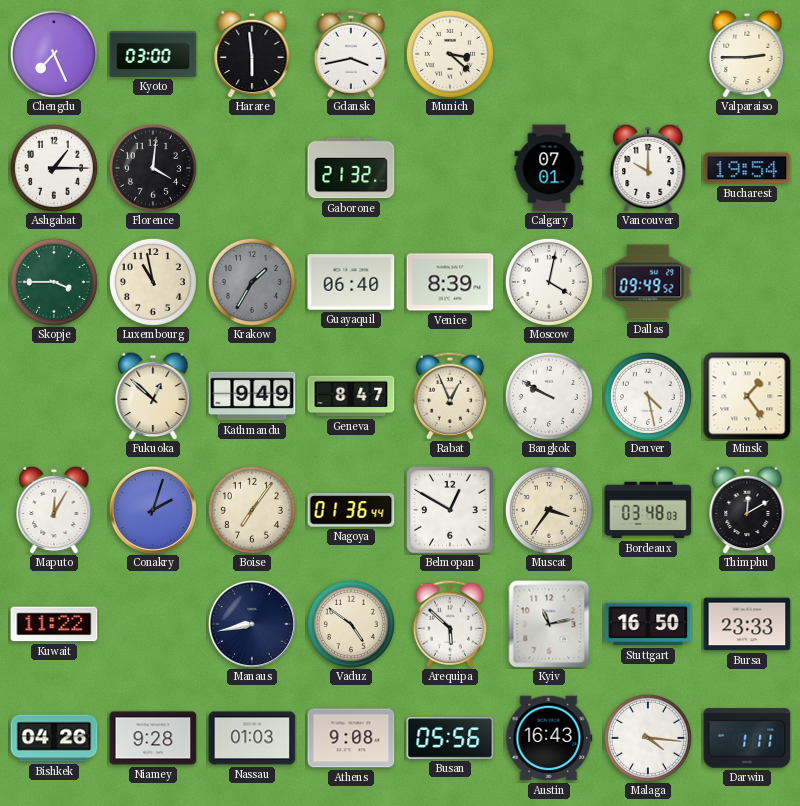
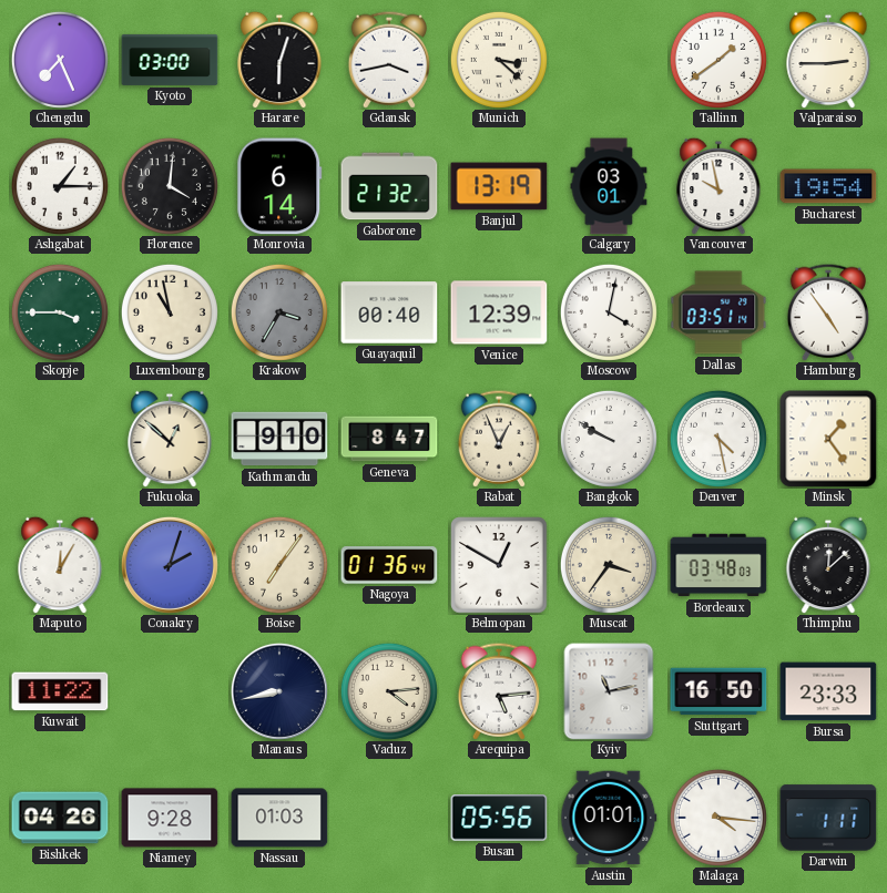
Harare: 5:59 -> 6:03 (279, 60)
Tallinn: none -> 1:39 (718, 60)
Monrovia: none -> 6:14 (279, 186)
Banjul: none -> 13:19 (499, 186)
Calgary: 07:01 -> 03:01 (609, 186)
Vancouver: 10:00 -> 9:58 (718, 186)
Krakow: 1:35 -> 3:35 (279, 312)
Guayaquil: 06:40 -> 00:40 (389, 312)
Venice: 8:39 -> 12:39 (499, 312)
Dallas: 09:49 -> 03:51 (718, 312)
Hamburg: none -> 4:54 (827, 312)
Kathmandu: 9:49 -> 9:10 (279, 439)
Thimphu: 12:10 -> 12:08 (828, 565)
Vaduz: 4:51 -> 4:14 (389, 691)
Arequipa: 5:52 -> 5:14 (498, 691)
Athens: 9:08 -> none (351, 738)
Austin: 16:43 -> 01:01 (609, 818)
